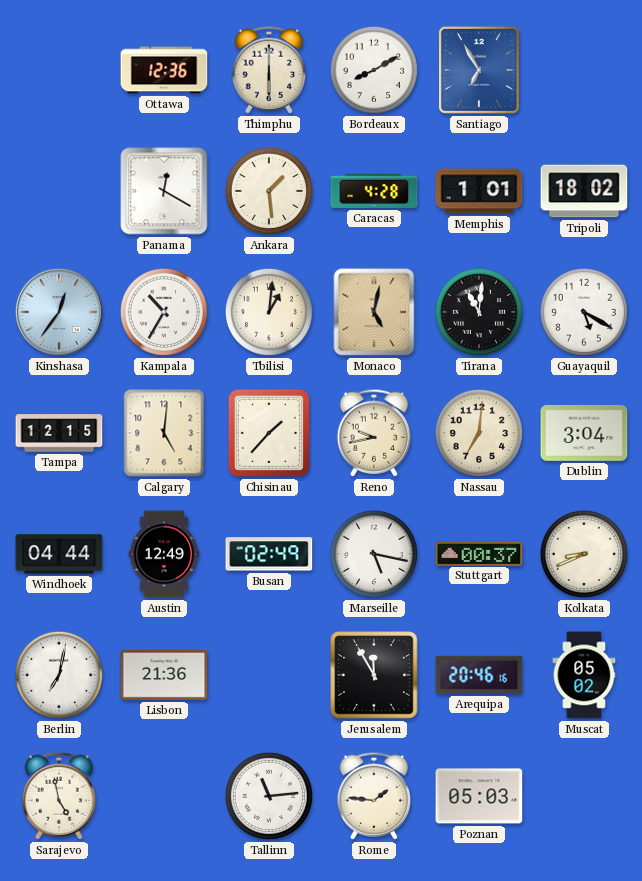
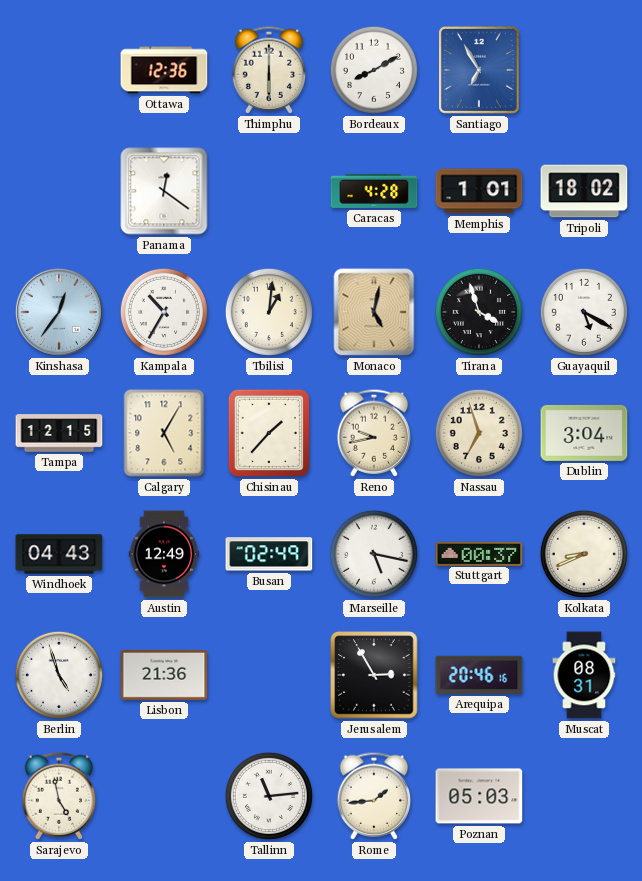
Panama: 12:20 -> 12:21 (164, 191)
Ankara: 1:29 -> none (269, 191)
Tirana: 11:01 -> 3:57 (479, 312)
Calgary: 5:01 -> 5:05 (164, 433)
Nassau: 7:01 -> 6:57 (479, 433)
Windhoek: 04:44 -> 04:43 (59, 554)
Berlin: 7:02 -> 4:57 (59, 675)
Jerusalem: 11:55 -> 2:55 (374, 675)
Muscat: 05:02 -> 08:31 (584, 675)
Rome: 1:46 -> 1:44 (374, 796)
